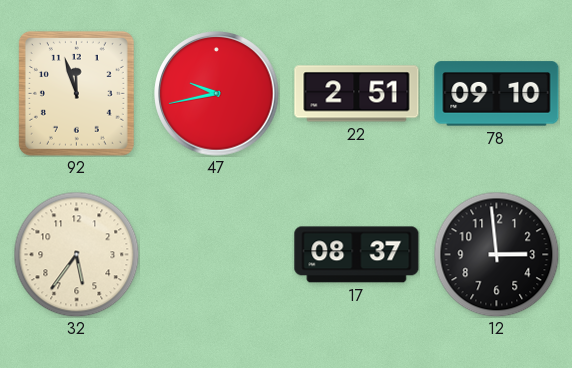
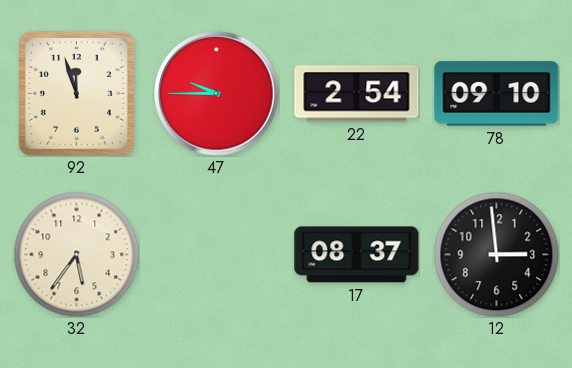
47: 9:43 -> 9:45 (217, 94)
22: 2:51 -> 2:54 (357, 94)
